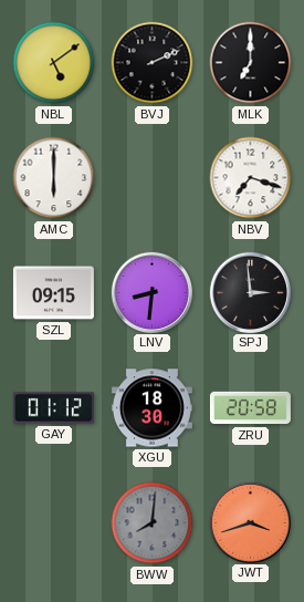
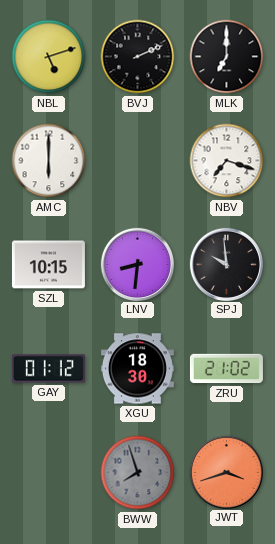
NBL: 5:09 -> 5:12 (49, 57)
SZL: 09:15 -> 10:15 (48, 265)
SPJ: 2:59 -> 9:59 (226, 264)
ZRU: 20:58 -> 21:02 (226, 369)
BWW: 8:01 -> 7:57 (138, 473)
